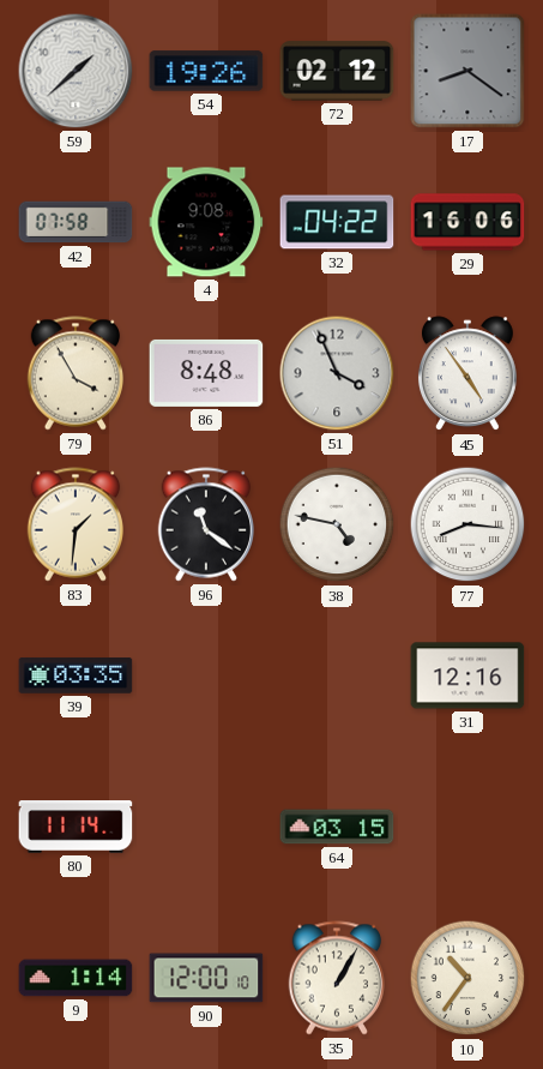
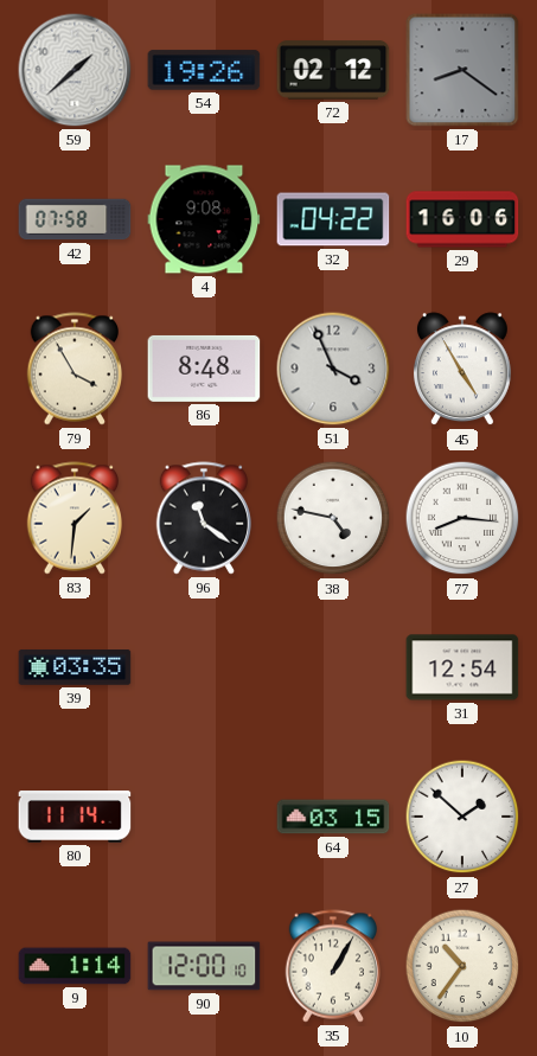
45: 4:54 -> 4:55 (462, 370)
31: 12:16 -> 12:54 (462, 667)
27: none -> 1:52 (462, 817)
